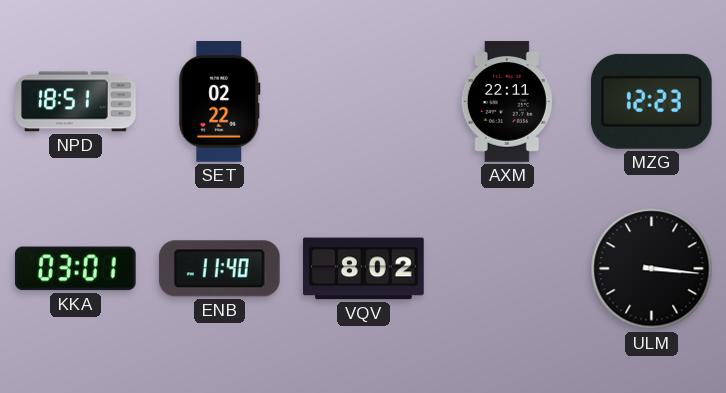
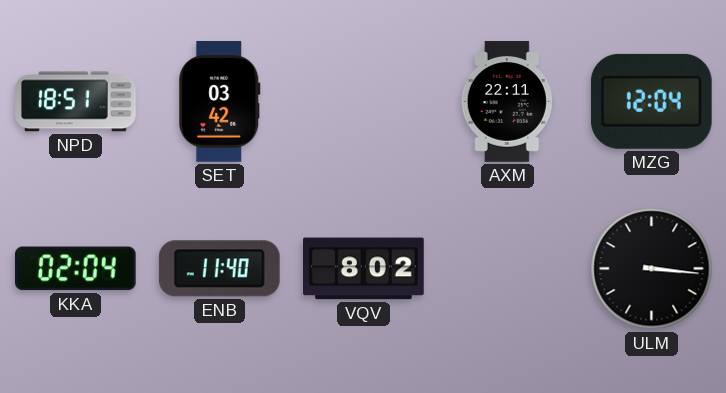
SET: 02:22 -> 03:42 (220, 102)
MZG: 12:23 -> 12:04 (651, 101)
KKA: 03:01 -> 02:04 (75, 269)
